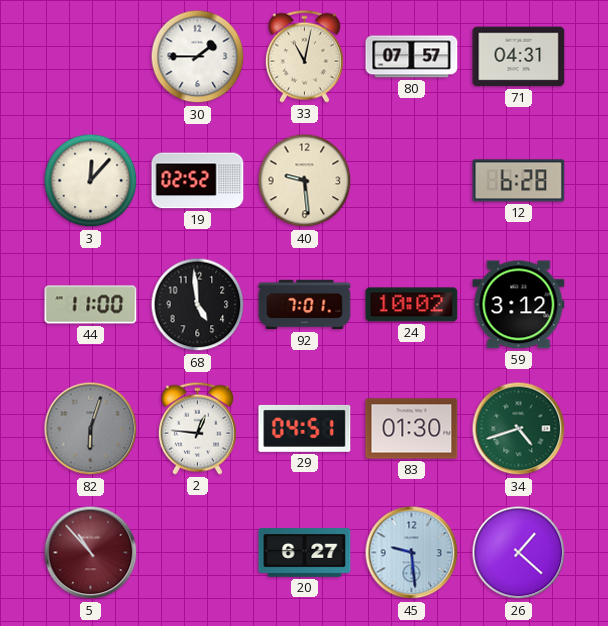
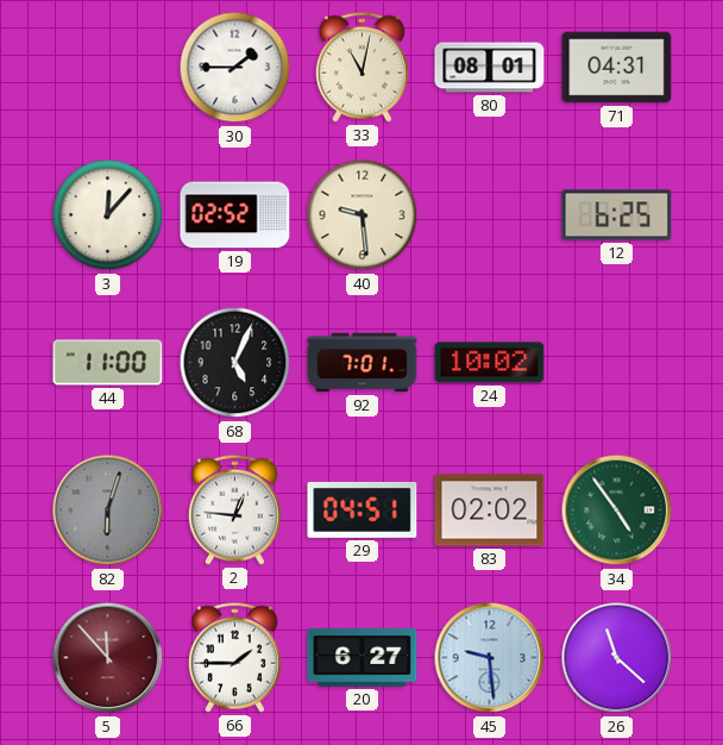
80: 07:57 -> 08:01 (490, 68)
12: 6:28 -> 6:25 (617, 215)
68: 4:59 -> 5:04 (235, 363)
59: 3:12 -> none (519, 305)
83: 01:30 -> 02:02 (490, 511)
34: 4:42 -> 4:54 (617, 511)
5: 10:53 -> 11:53 (108, 658)
66: none -> 1:45 (234, 657)
26: 1:22 -> 11:22 (617, 658)
